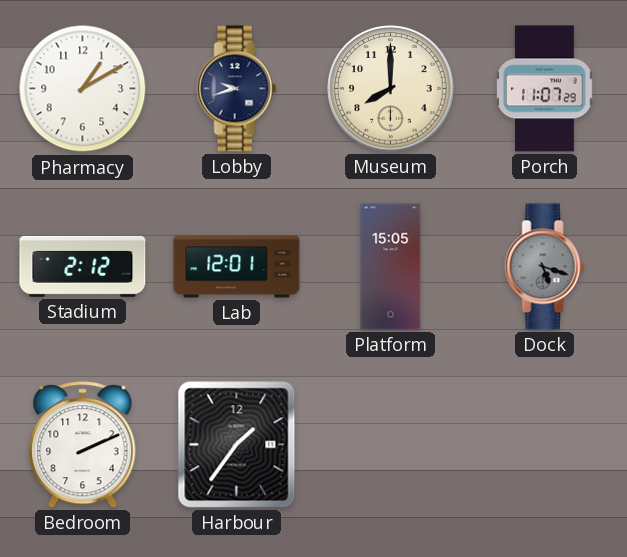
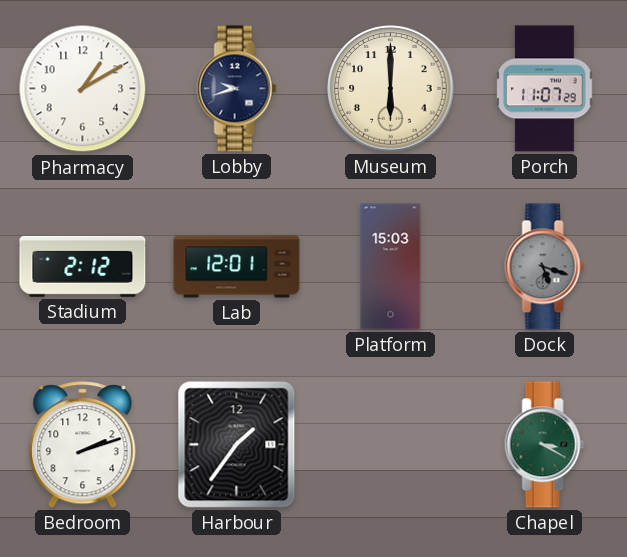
Museum: 8:00 -> 6:00 (391, 89)
Platform: 15:05 -> 15:03 (391, 267)
Bedroom: 2:11 -> 2:12 (83, 445)
Chapel: none -> 3:20 (545, 445)
